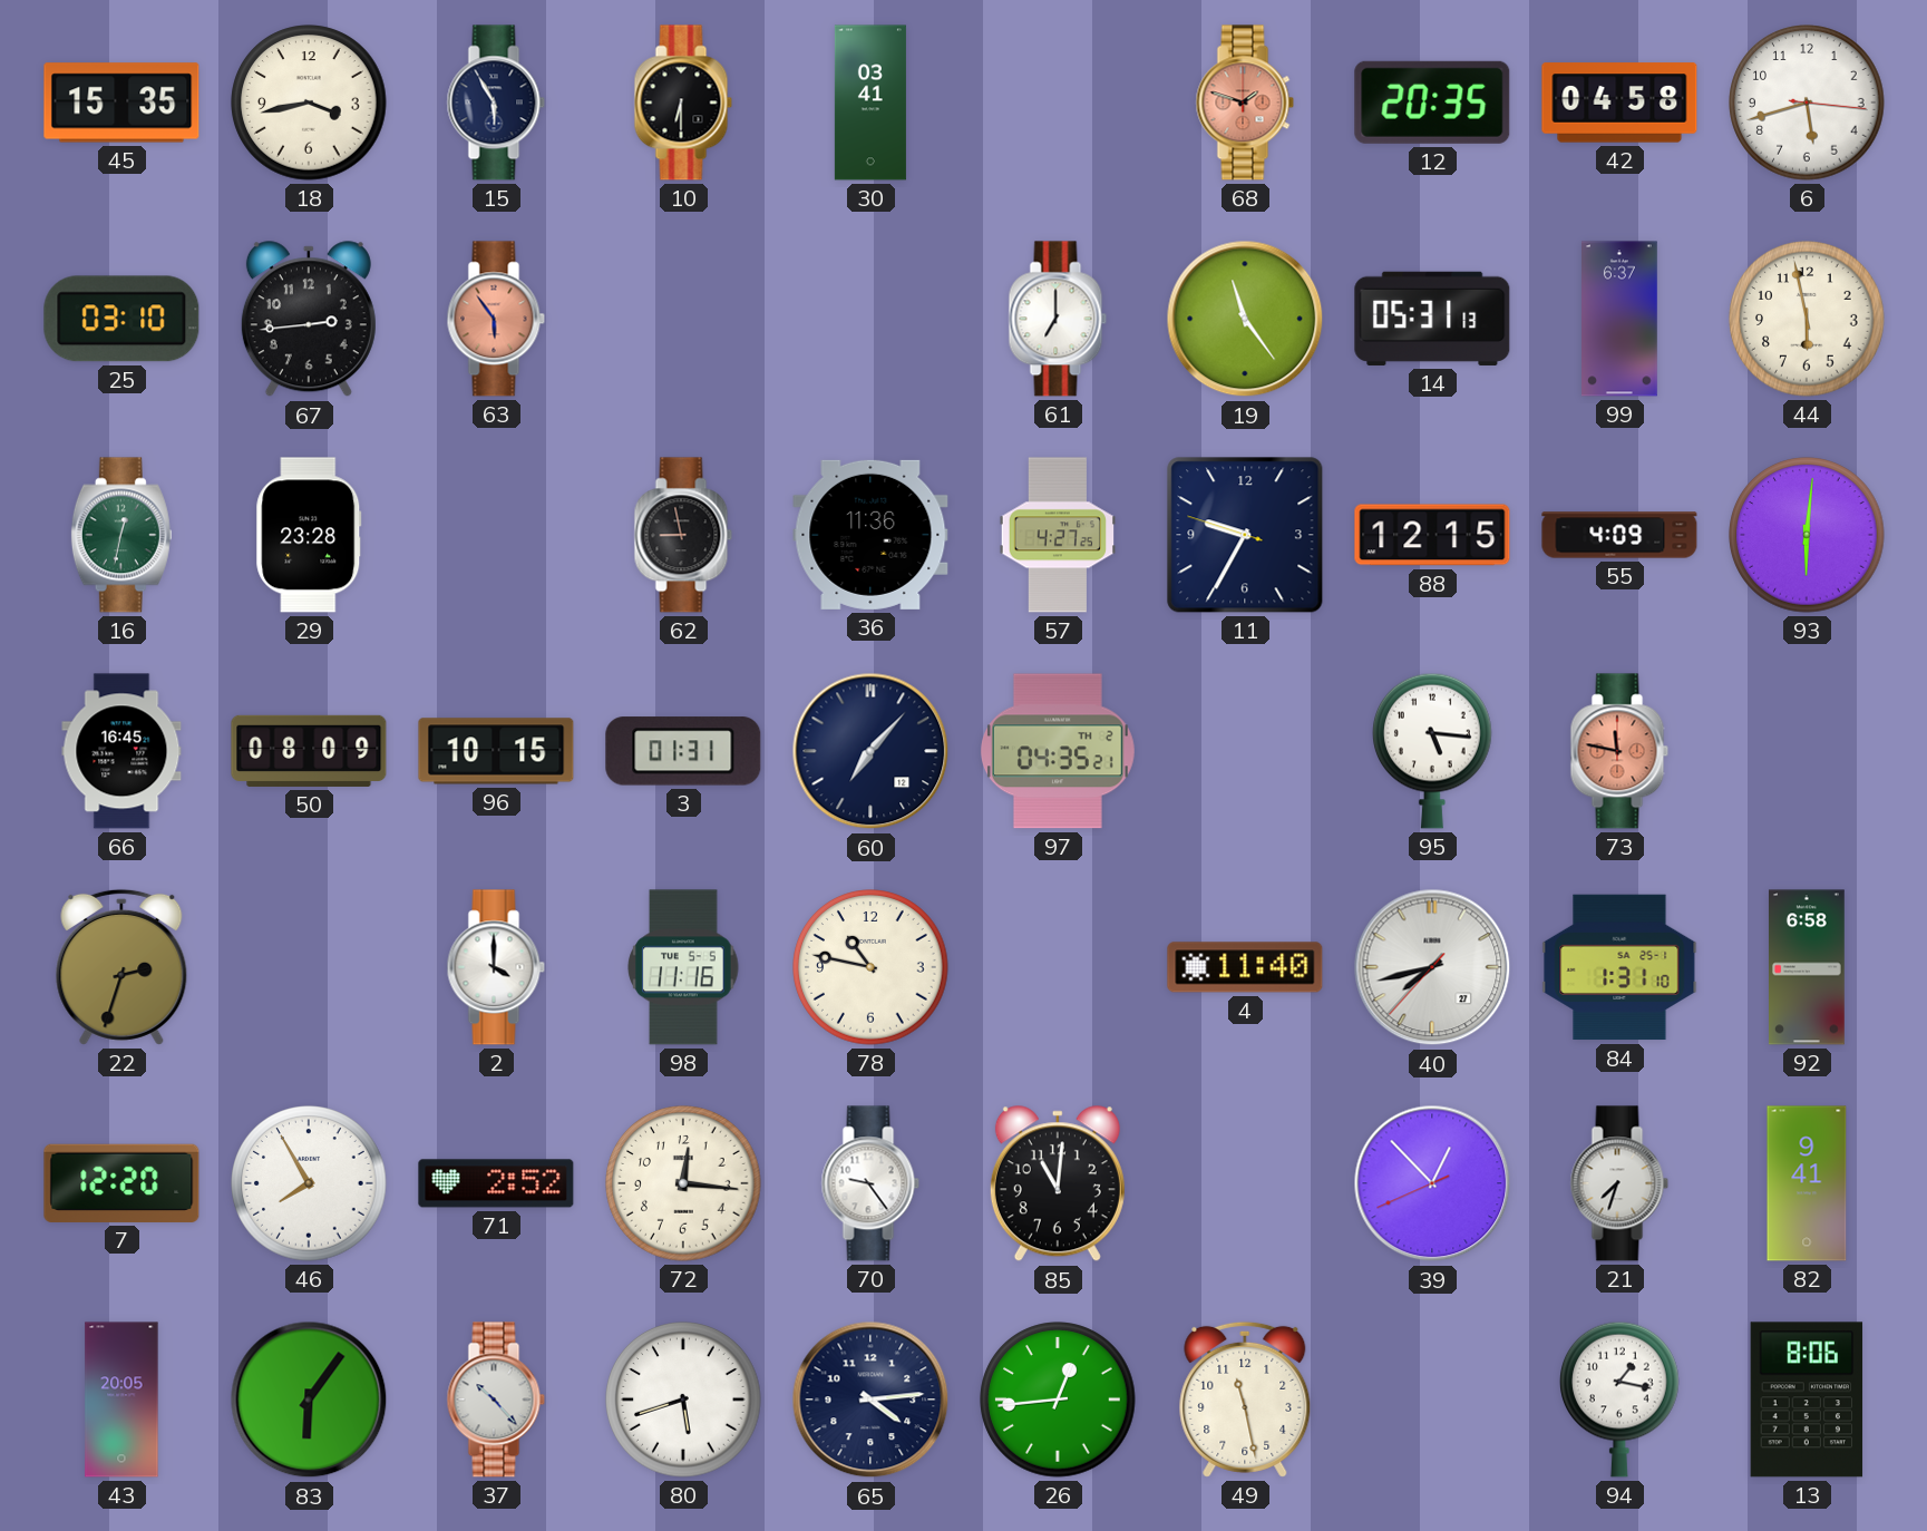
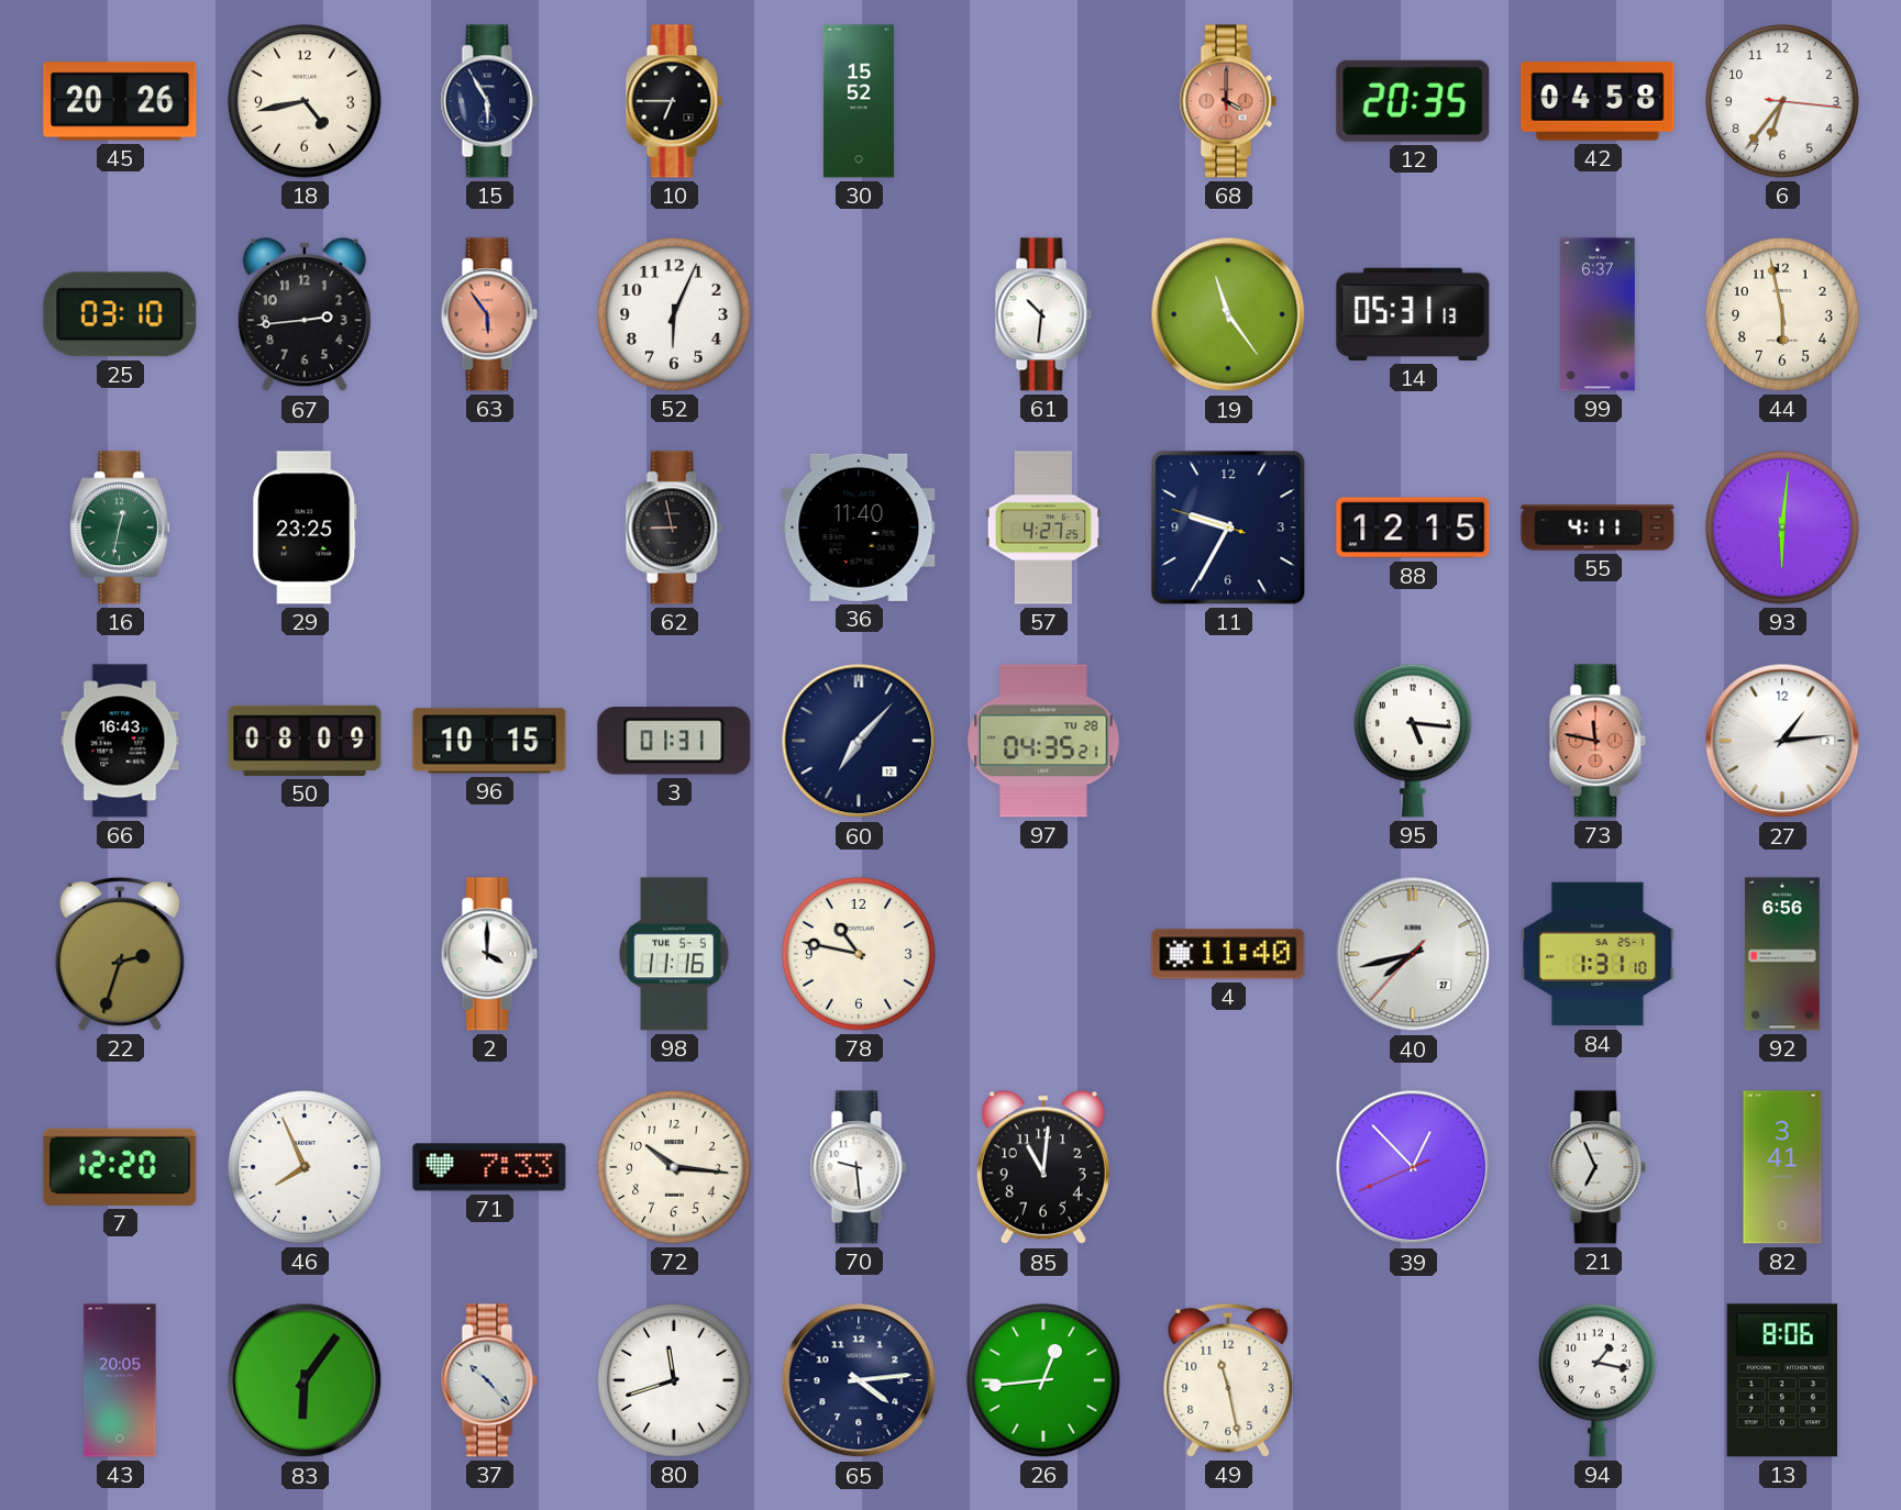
45: 15:35 -> 20:26 (120, 101)
18: 3:43 -> 4:43 (305, 101)
10: 6:30 -> 6:45 (674, 101)
30: 03:41 -> 15:52 (859, 101)
68: 1:48 -> 4:00 (1228, 101)
6: 5:42 -> 6:36 (1782, 101)
52: none -> 6:04 (674, 314)
61: 7:00 -> 10:31 (1043, 314)
29: 23:28 -> 23:25 (305, 528)
36: 11:36 -> 11:40 (859, 528)
55: 4:09 -> 4:11 (1598, 528)
66: 16:45 -> 16:43 (120, 741)
97 date: TH 2 -> TU 28 (1045, 741)
27: none -> 1:14 (1782, 741)
92: 6:58 -> 6:56 (1783, 954)
46: 7:55 -> 7:56 (305, 1167)
71: 2:52 -> 7:33 (489, 1167)
72: 12:16 -> 10:16 (674, 1167)
70: 9:24 -> 9:29 (859, 1167)
21: 7:33 -> 6:56 (1598, 1167)
82: 9:41 -> 3:41 (1782, 1167)
80: 5:42 -> 11:42 (674, 1380)
